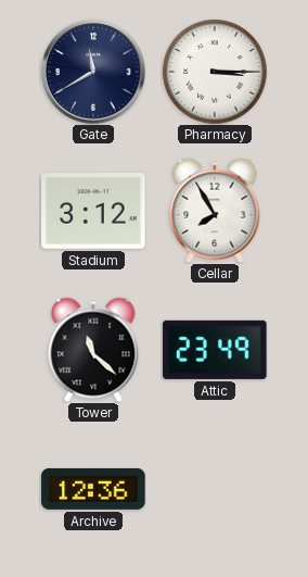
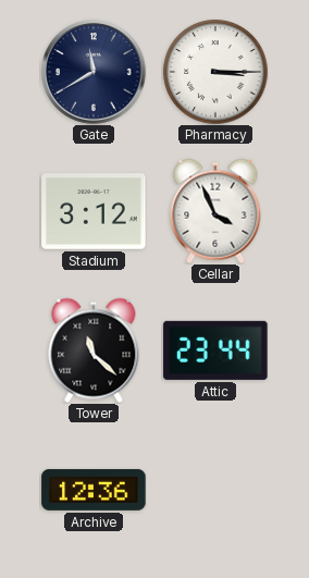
Cellar: 7:55 -> 3:56 (215, 211)
Attic: 23:49 -> 23:44 (215, 351)
